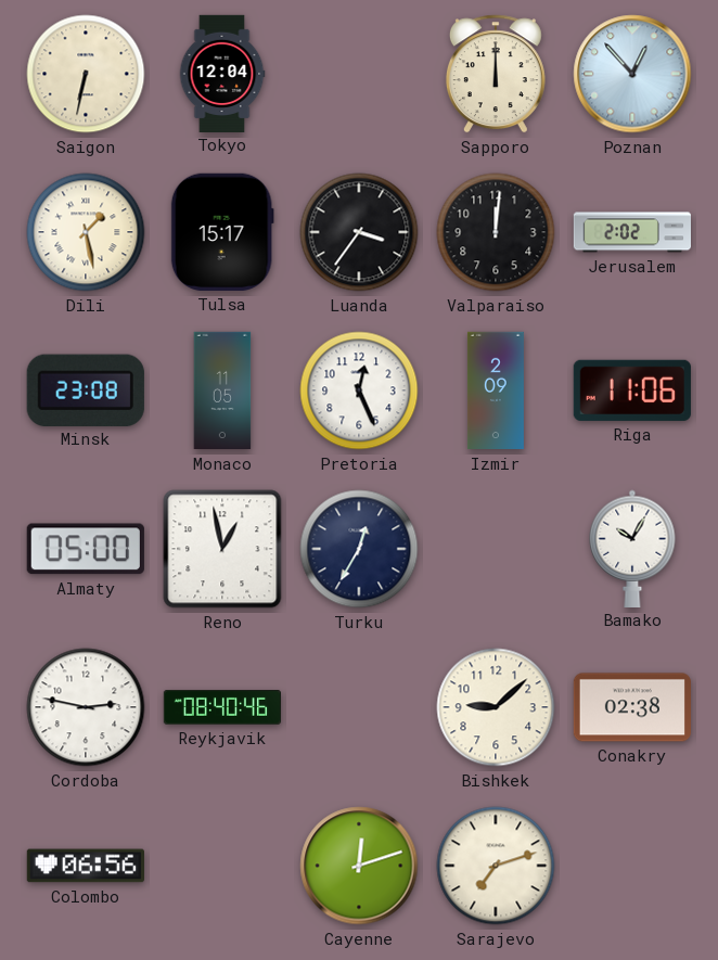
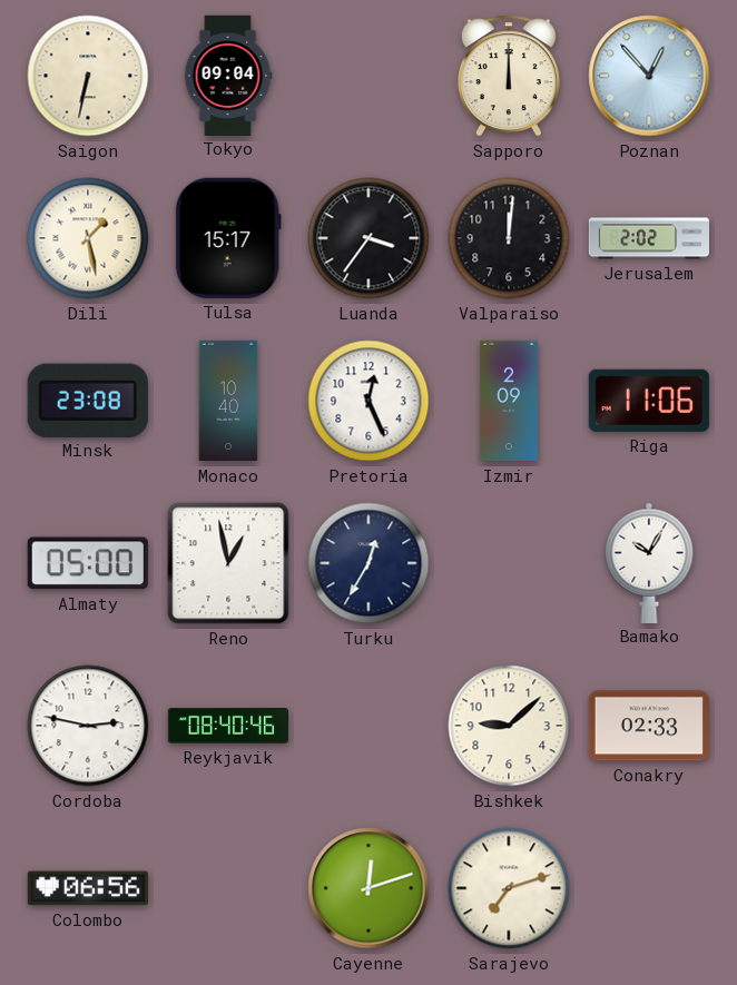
Tokyo: 12:04 -> 09:04 (228, 75)
Monaco: 11:05 -> 10:40 (228, 401)
Conakry: 02:38 -> 02:33 (648, 726)
